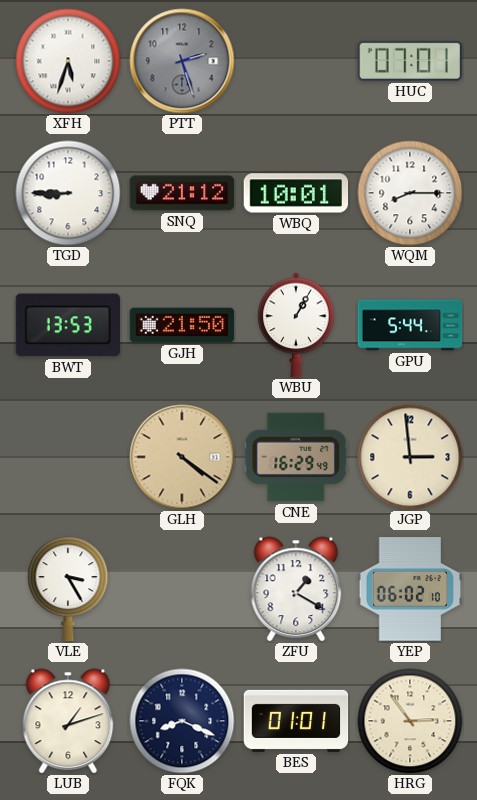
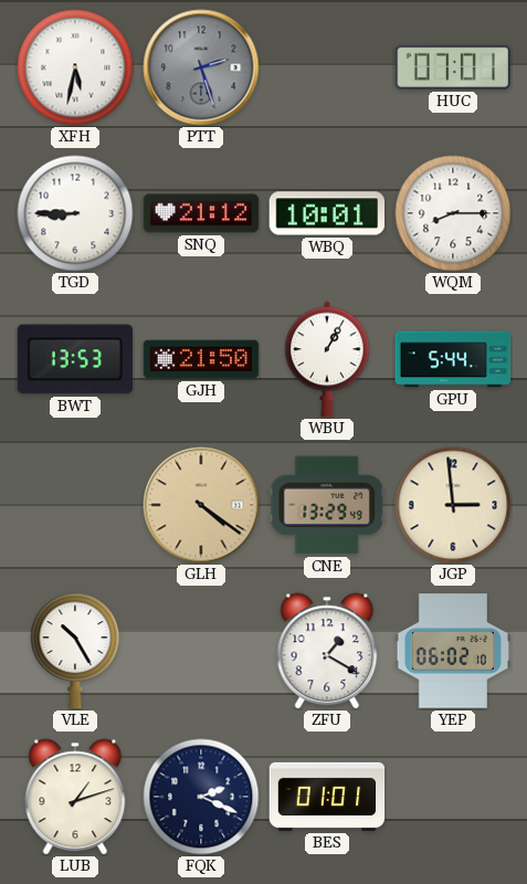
XFH: 5:33 -> 5:32 (75, 67)
CNE: 16:29 -> 13:29 (327, 505)
VLE: 3:25 -> 10:25 (75, 651)
FQK: 8:19 -> 2:19 (201, 797)
HRG: 2:54 -> none (410, 721)
